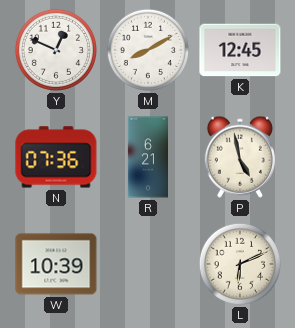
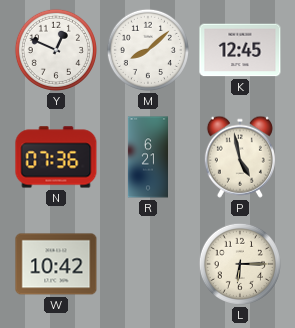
M: 8:10 -> 8:08 (148, 50)
W: 10:39 -> 10:42 (56, 264)
L: 6:11 -> 6:15 (240, 264)
